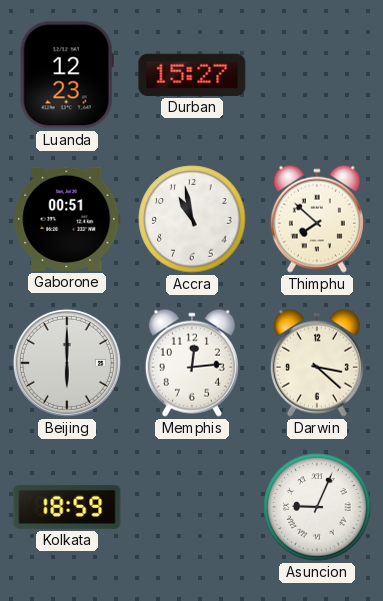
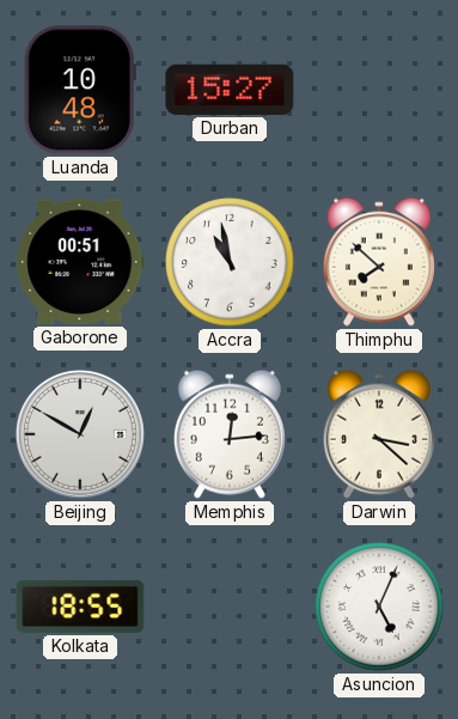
Luanda: 12:23 -> 10:48 (80, 90)
Beijing: 6:00 -> 12:50 (80, 434)
Kolkata: 18:59 -> 18:55 (80, 607)
Asuncion: 9:04 -> 5:04 (379, 607)
